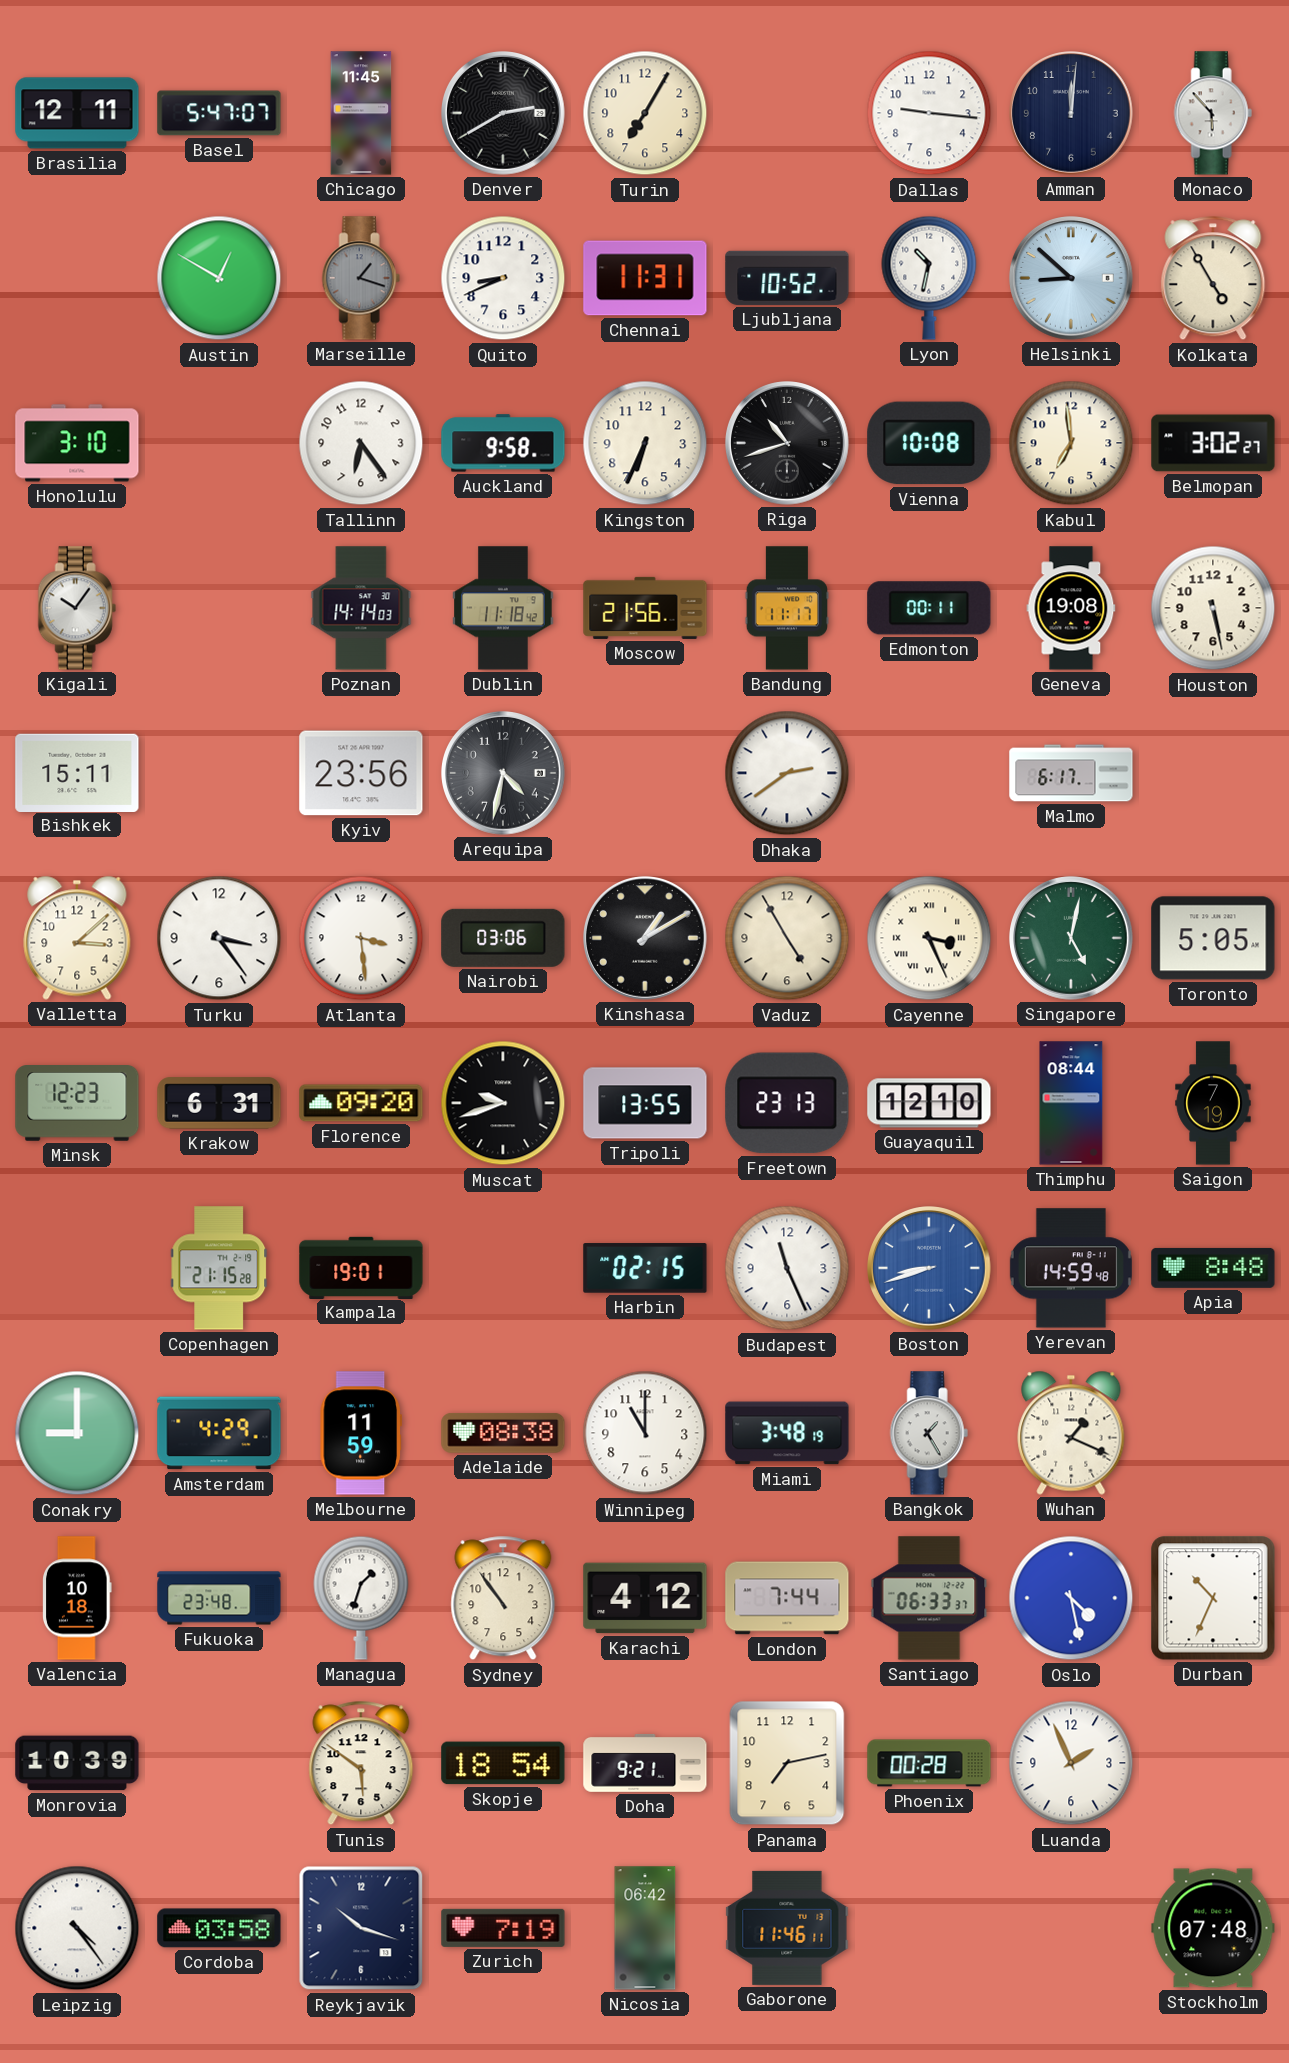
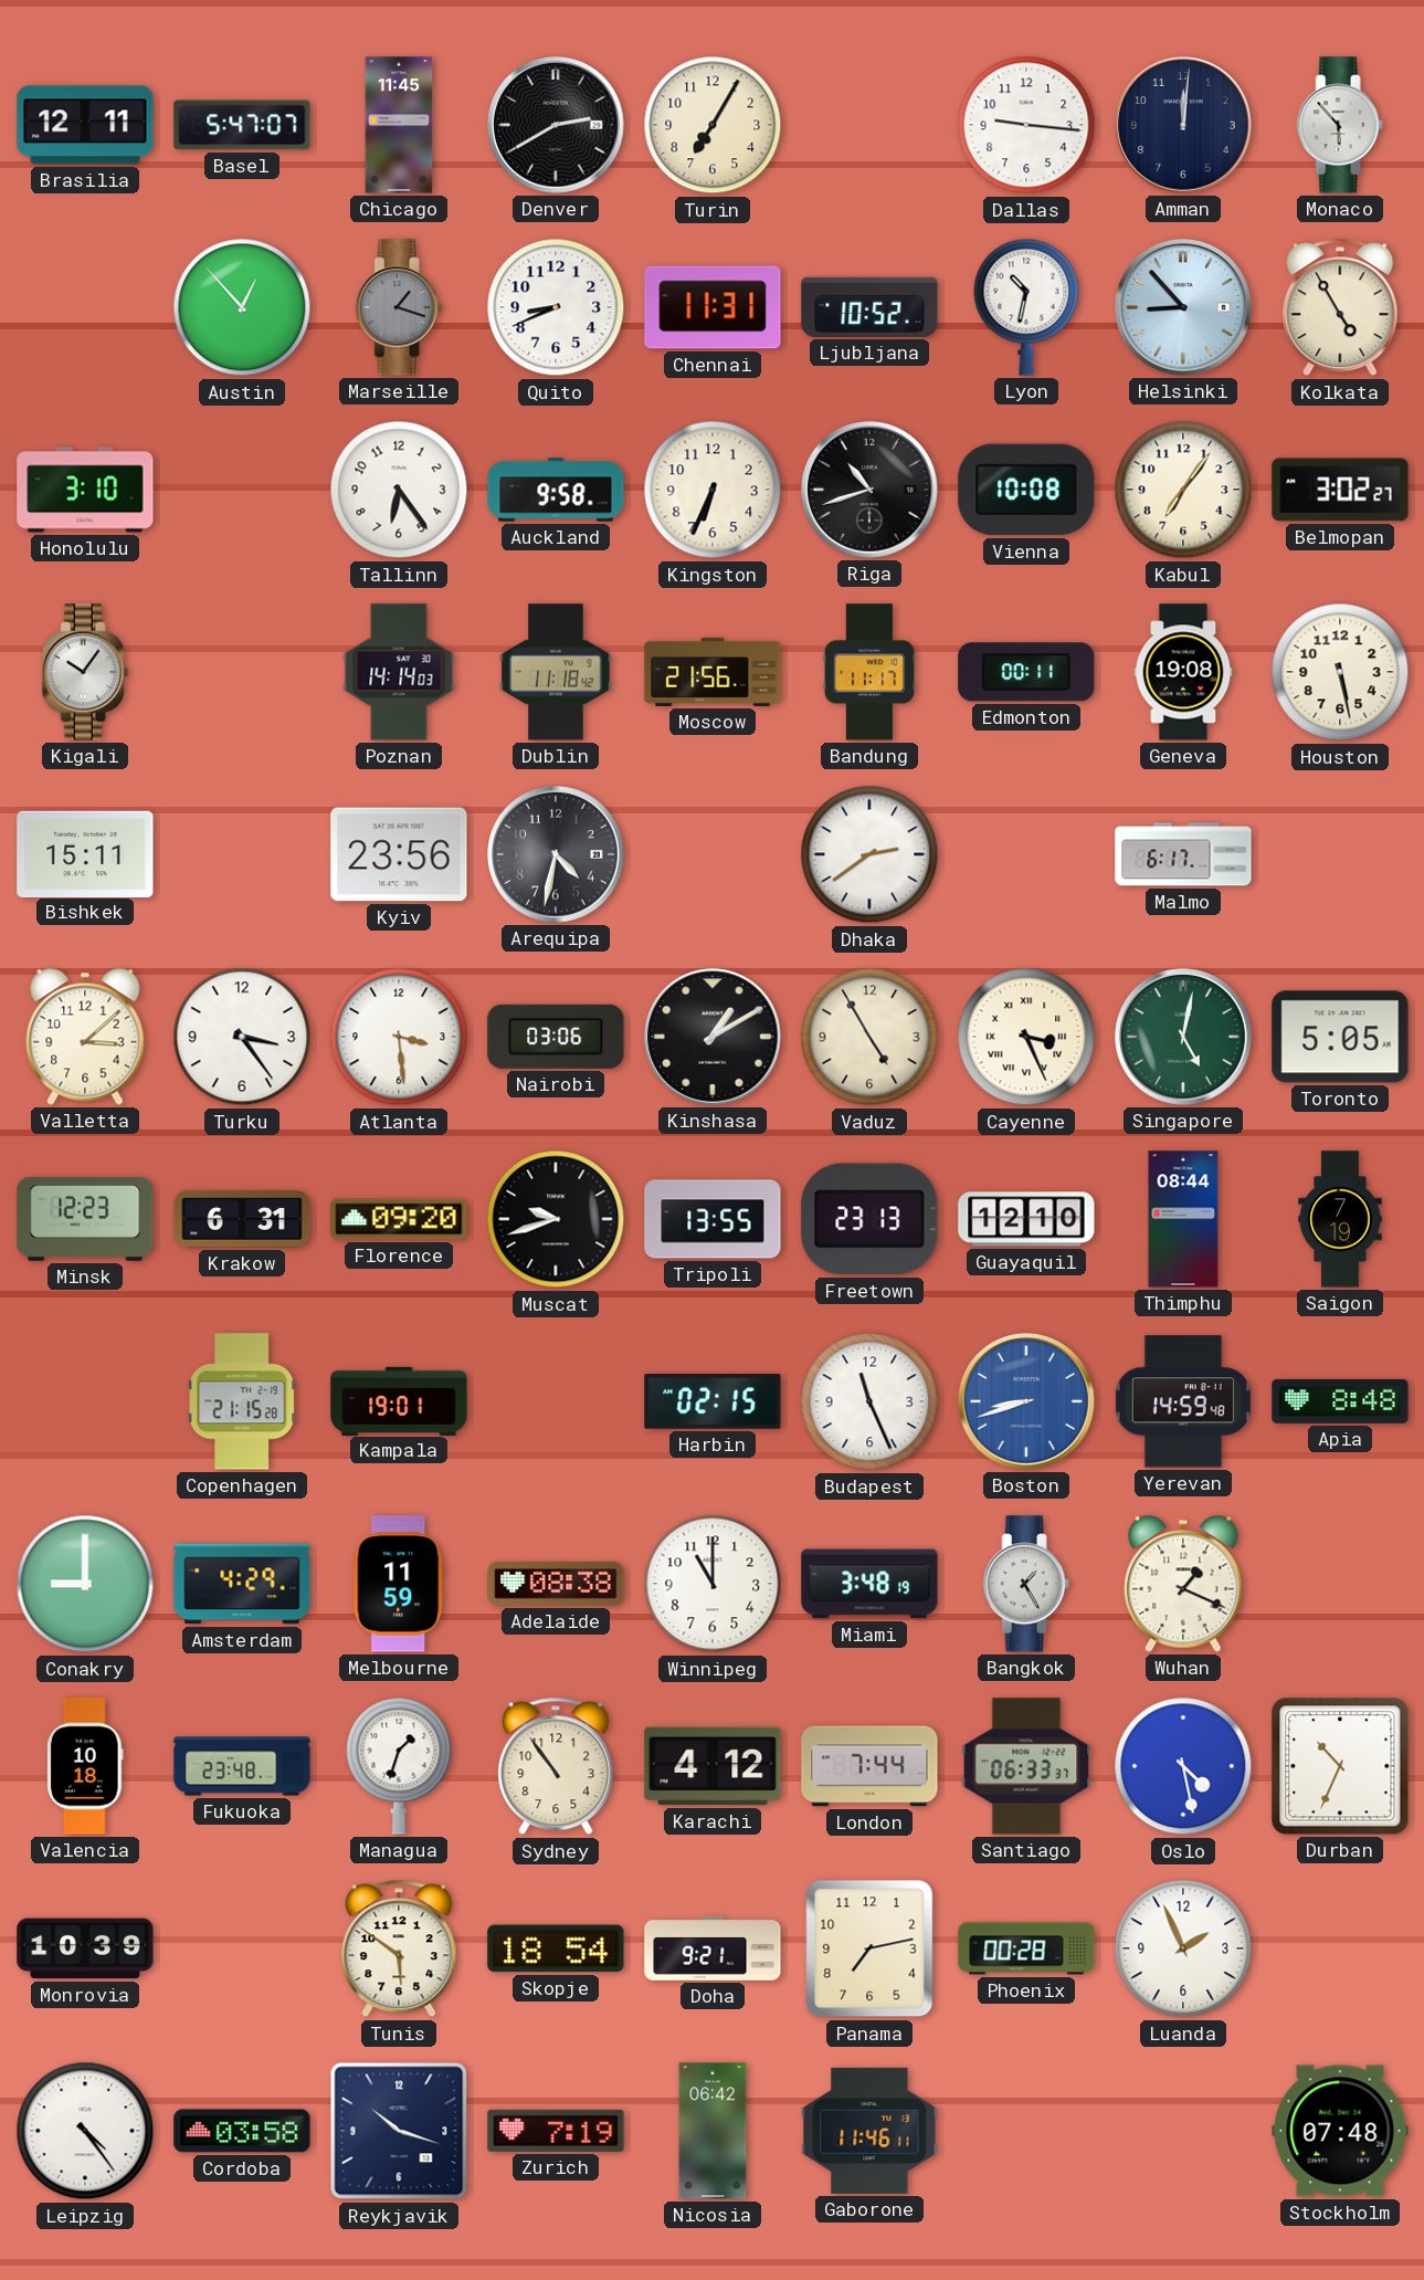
Austin: 12:50 -> 12:53 (242, 307)
Helsinki: 8:52 -> 8:53 (1184, 308)
Kabul: 6:59 -> 7:06 (1183, 490)
